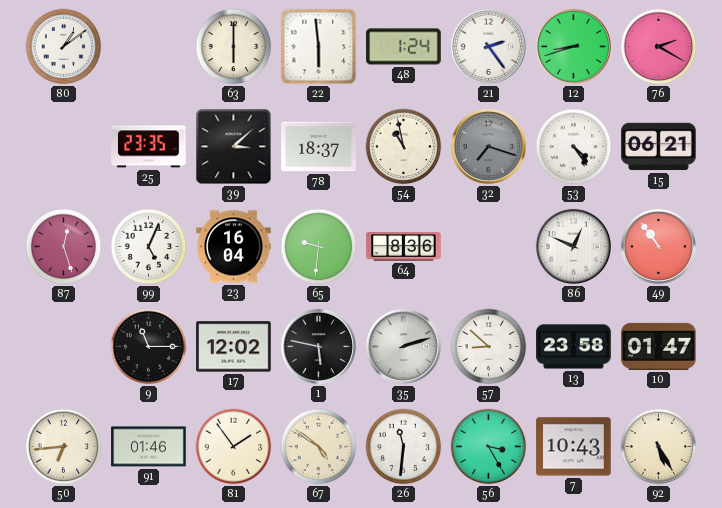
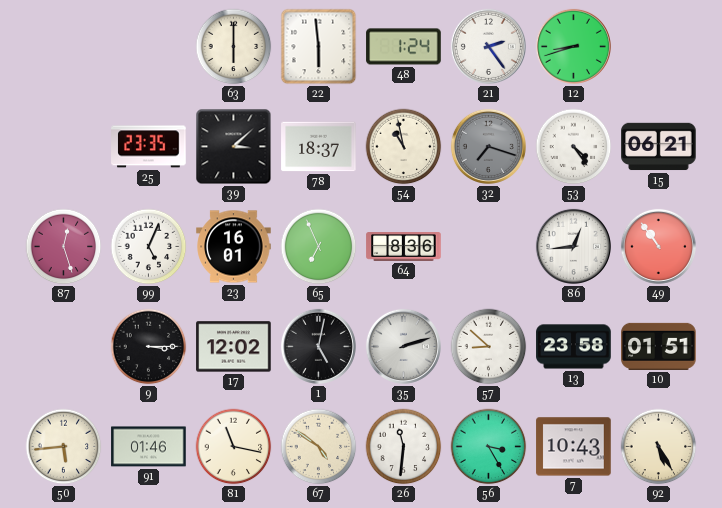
80: 1:09 -> none (64, 47)
76: 2:20 -> none (659, 47)
23: 16:04 -> 16:01 (234, 247)
65: 9:31 -> 6:56 (319, 247)
86: 12:49 -> 12:44 (573, 246)
9: 11:15 -> 3:15 (149, 347)
1: 5:47 -> 5:02 (318, 346)
10: 01:47 -> 01:51 (659, 346)
50: 6:44 -> 5:44 (64, 447)
81: 1:54 -> 11:17 (234, 447)
